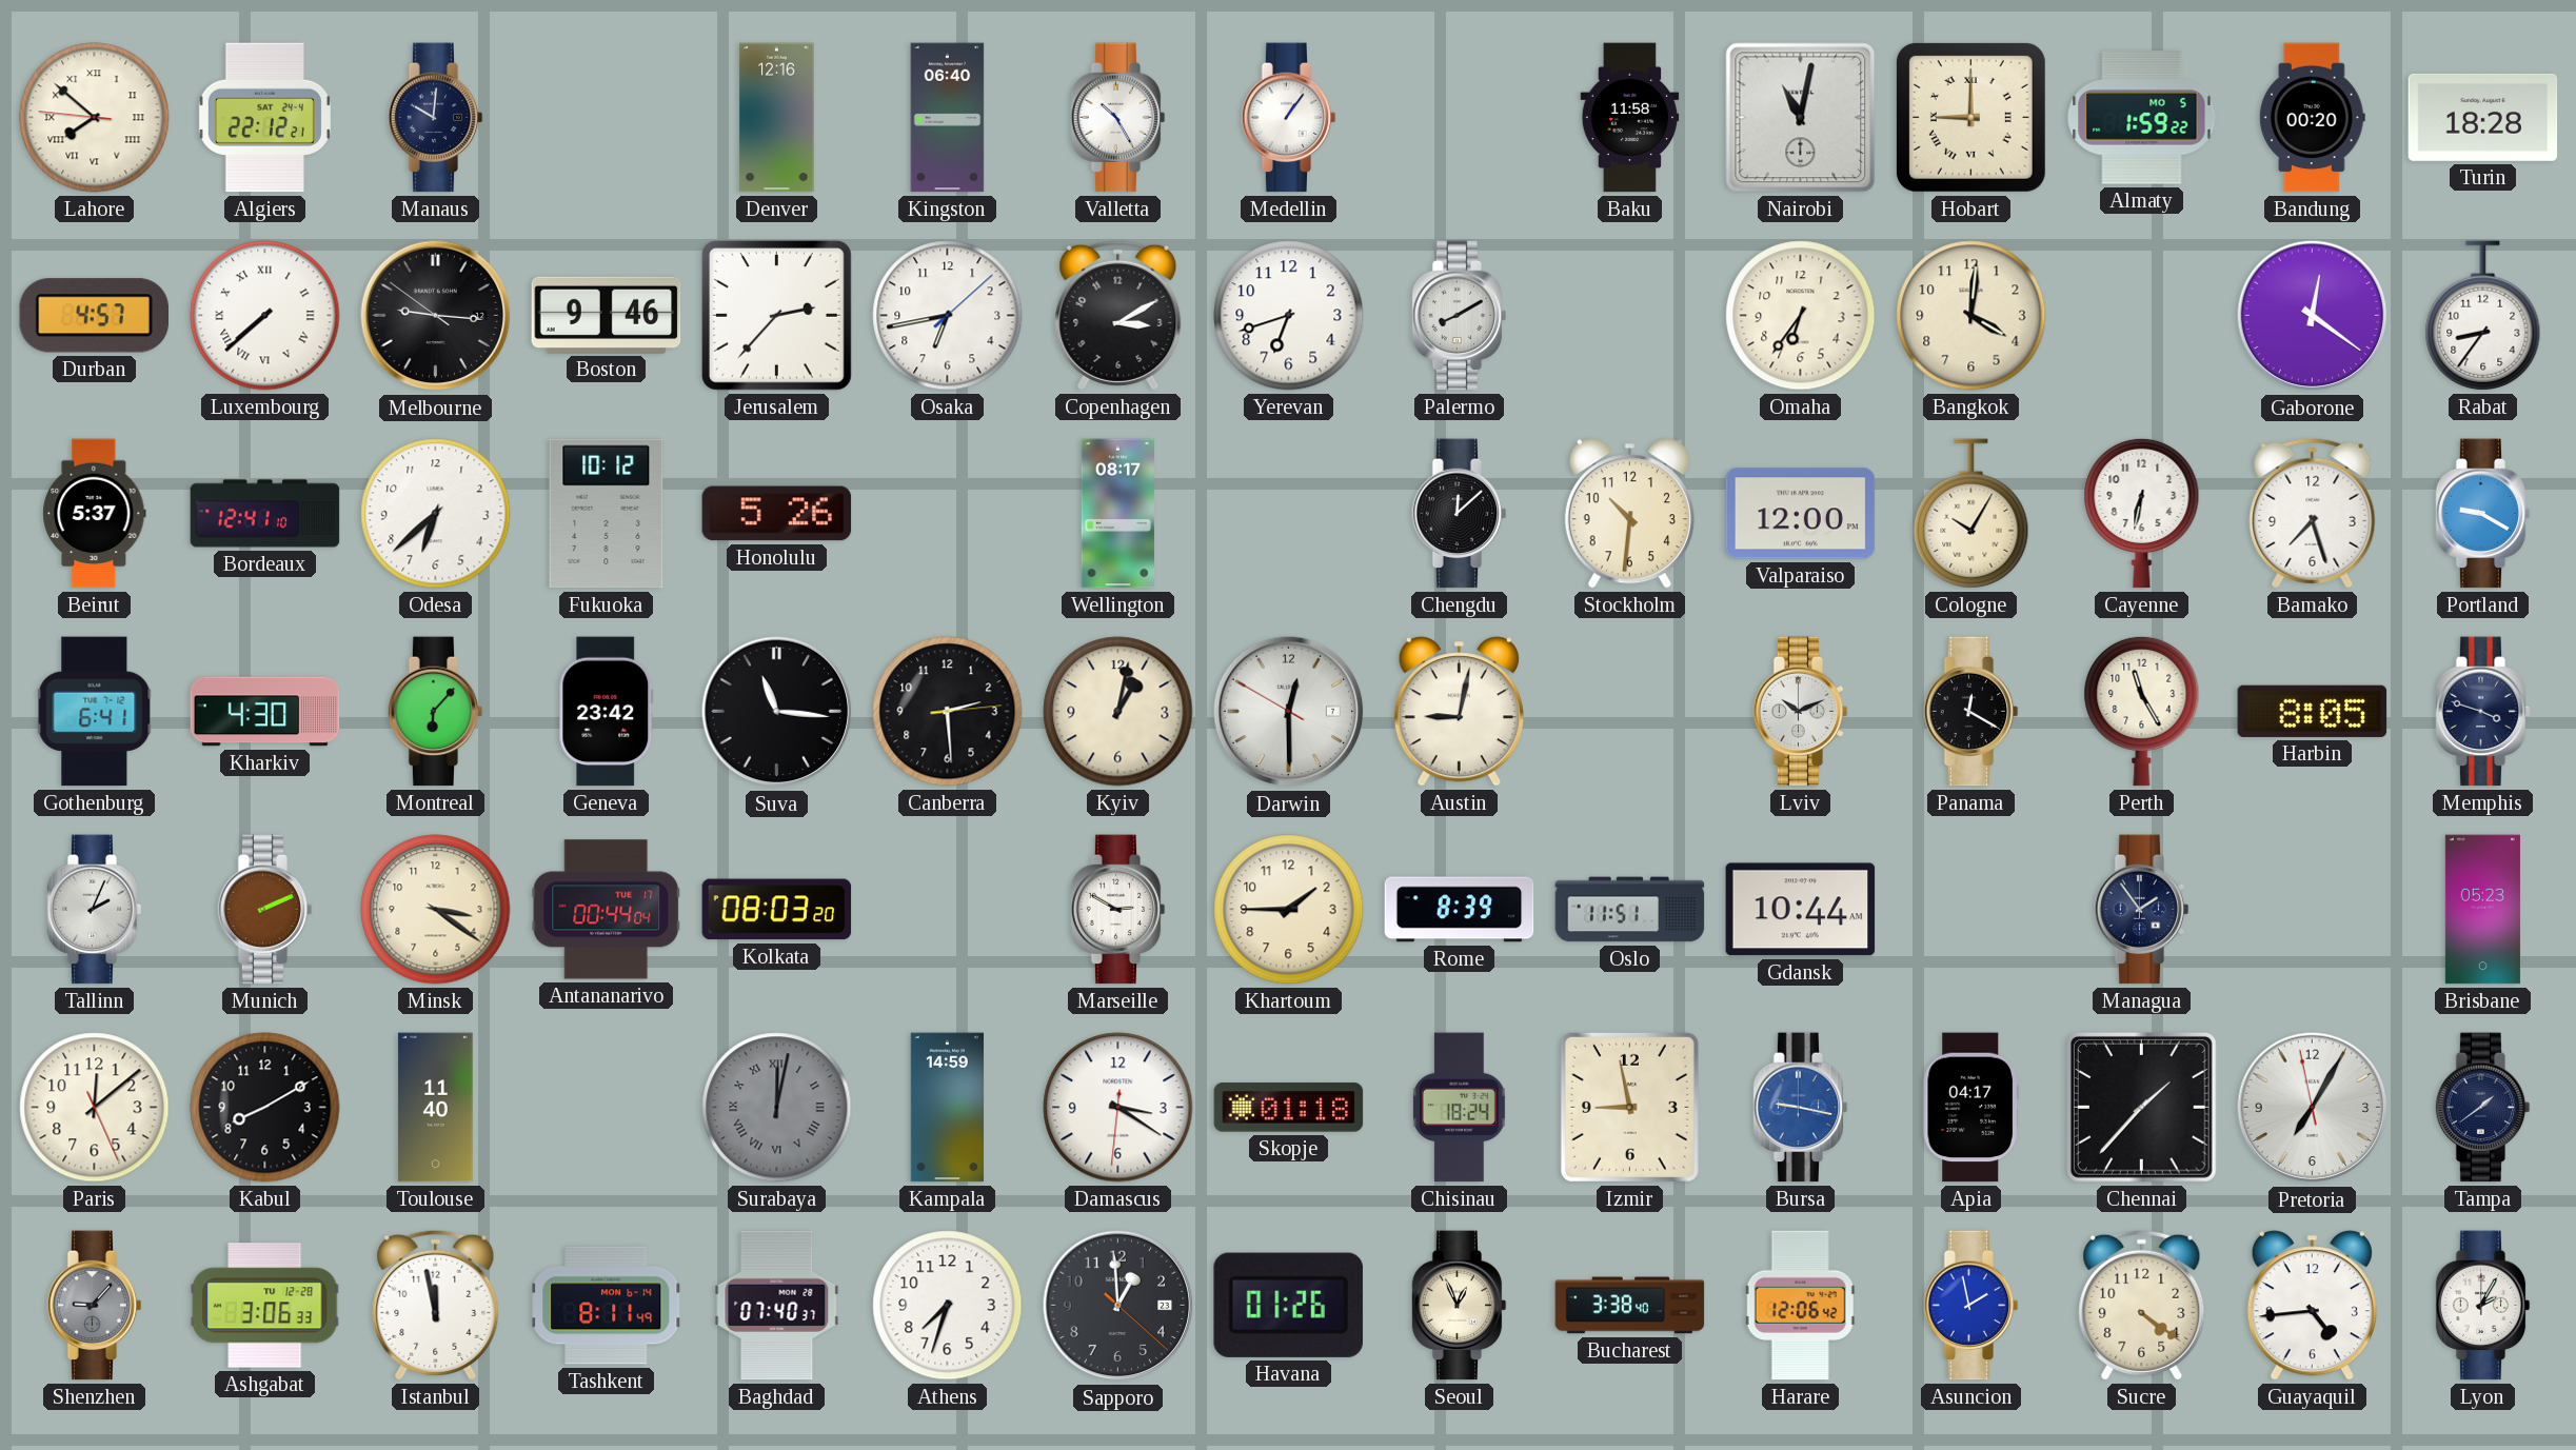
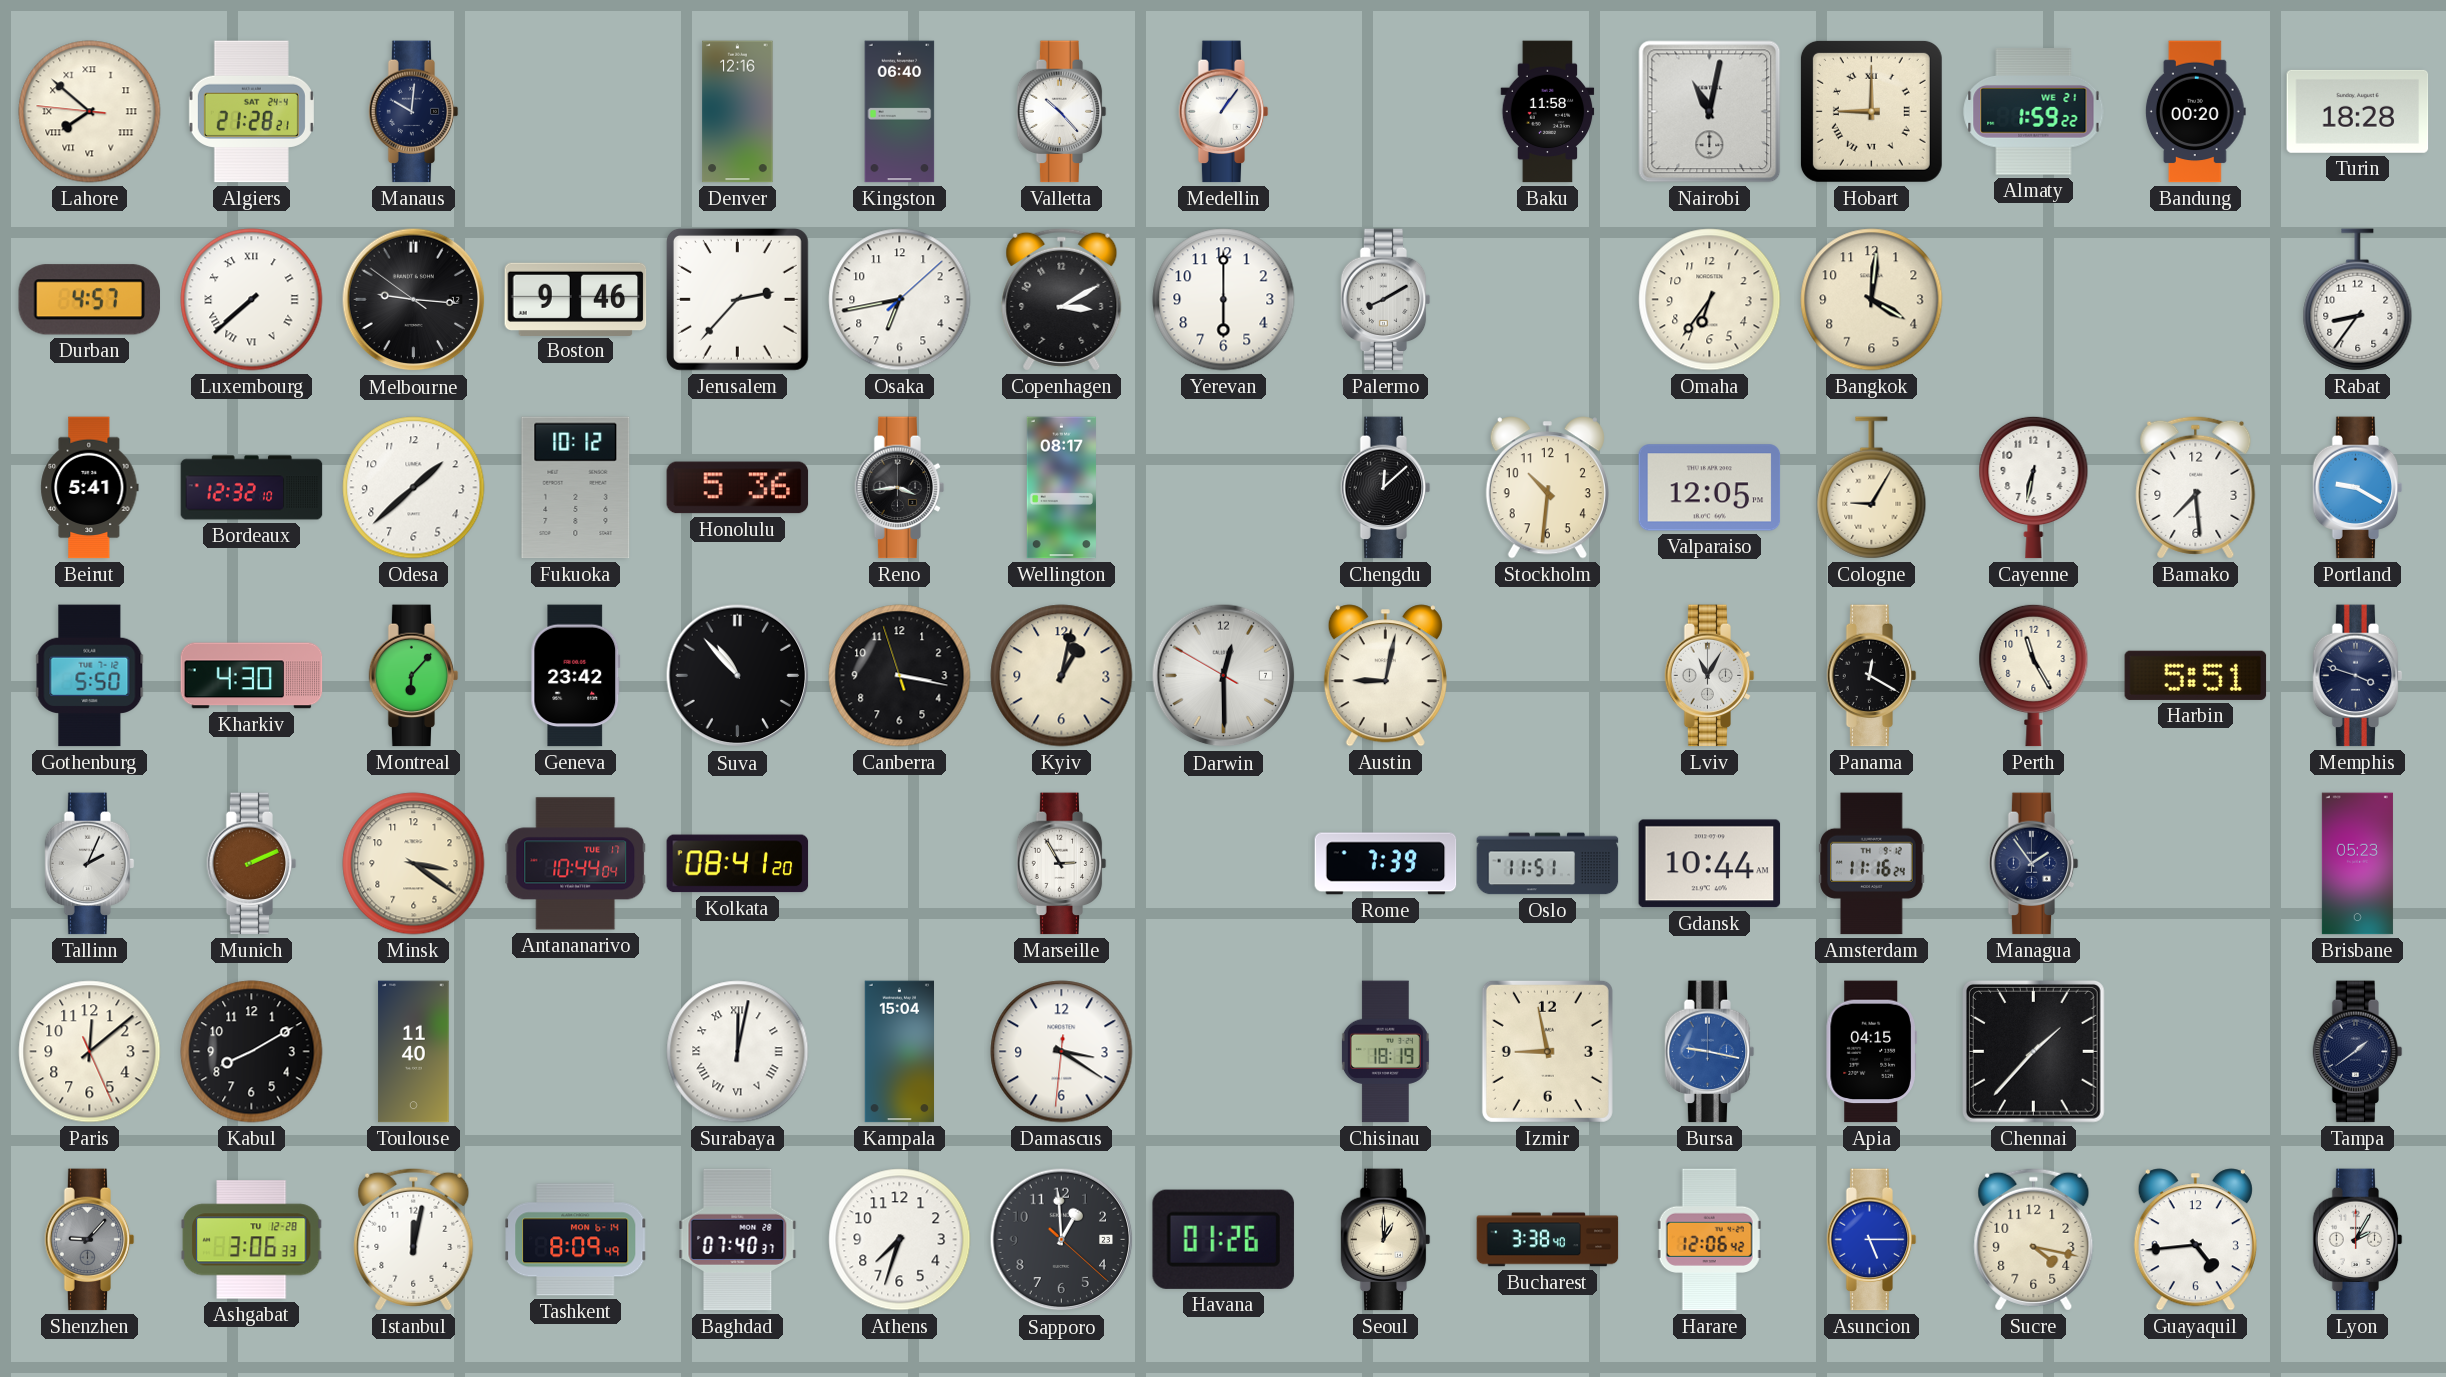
Algiers: 22:12 -> 21:28 (251, 112)
Valletta: 10:25 -> 10:23 (1062, 112)
Almaty date: MO 5 -> WE 21 (2034, 112)
Yerevan: 6:42 -> 6:00 (1224, 300)
Gaborone: 12:21 -> none (2313, 316)
Beirut: 5:37 -> 5:41 (90, 488)
Bordeaux: 12:41 -> 12:32 (252, 488)
Odesa: 6:38 -> 1:38 (414, 488)
Honolulu: 5:26 -> 5:36 (738, 488)
Reno: none -> 3:44 (900, 488)
Valparaiso: 12:00 -> 12:05 (1710, 488)
Cologne: 10:05 -> 9:05 (1872, 488)
Bamako: 7:27 -> 7:29 (2196, 487)
Gothenburg: 6:41 -> 5:50 (90, 676)
Suva: 11:16 -> 10:53 (738, 676)
Canberra: 2:29 -> 3:16 (900, 676)
Lviv: 10:11 -> 11:05 (1710, 676)
Harbin: 8:05 -> 5:51 (2196, 675)
Antananarivo: 00:44 -> 10:44 (576, 864)
Kolkata: 08:03 -> 08:41 (738, 864)
Marseille: 2:50 -> 2:55 (1062, 864)
Khartoum: 1:45 -> none (1289, 910)
Rome: 8:39 -> 7:39 (1386, 864)
Amsterdam: none -> 11:16 (1872, 864)
Surabaya dial: grey -> white (738, 1052)
Kampala: 14:59 -> 15:04 (899, 1052)
Skopje: 01:18 -> none (1289, 1108)
Chisinau: 18:24 -> 18:19 (1385, 1052)
Apia: 04:17 -> 04:15 (1871, 1052)
Pretoria: 7:04 -> none (2313, 1108)
Istanbul: 11:58 -> 12:02 (414, 1239)
Tashkent: 8:11 -> 8:09 (576, 1240)
Seoul: 12:56 -> 1:00 (1386, 1240)
Asuncion: 1:58 -> 5:15 (1872, 1240)
Sucre: 4:21 -> 4:17 (2034, 1239)
